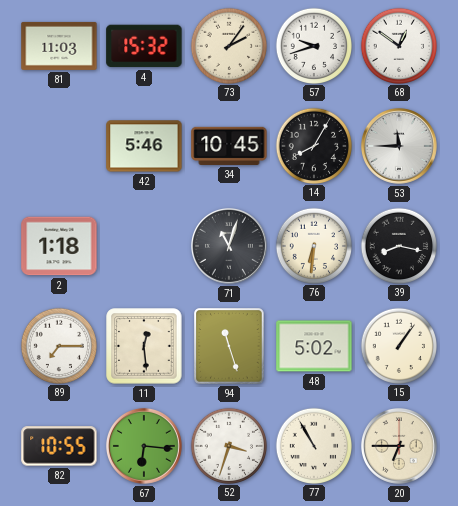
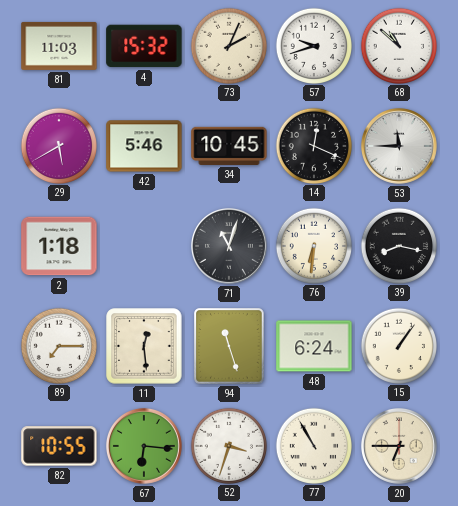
73: 2:06 -> 2:04 (228, 45)
68: 12:51 -> 10:52 (398, 45)
29: none -> 5:40 (58, 145)
14: 8:05 -> 12:19 (313, 145)
48: 5:02 -> 6:24 (314, 346)
